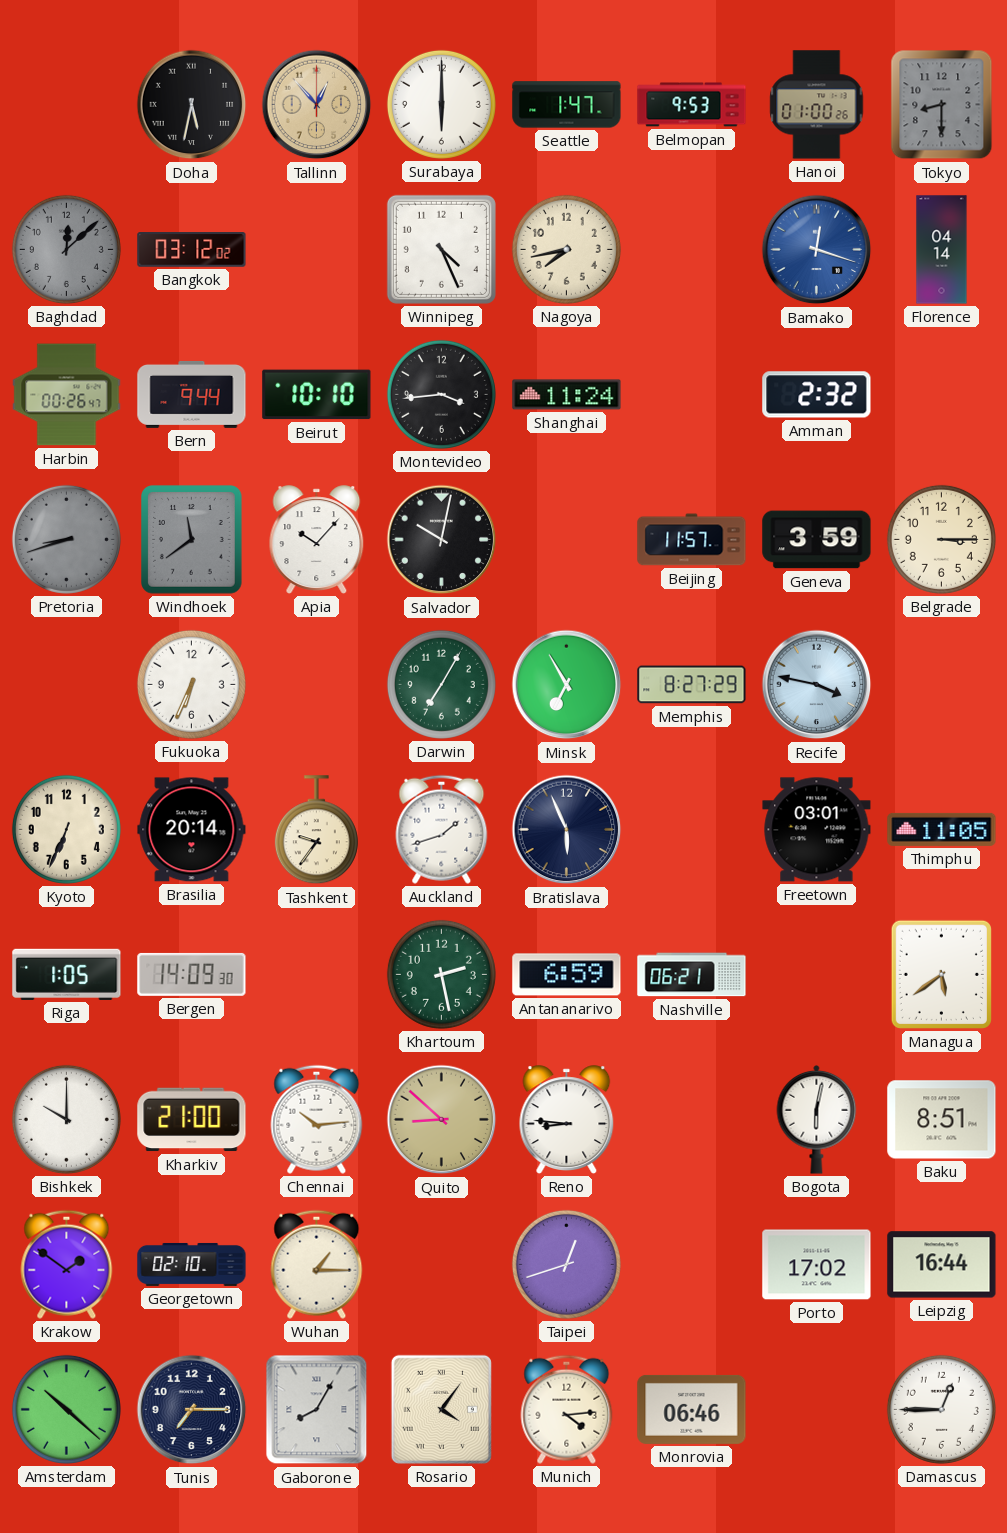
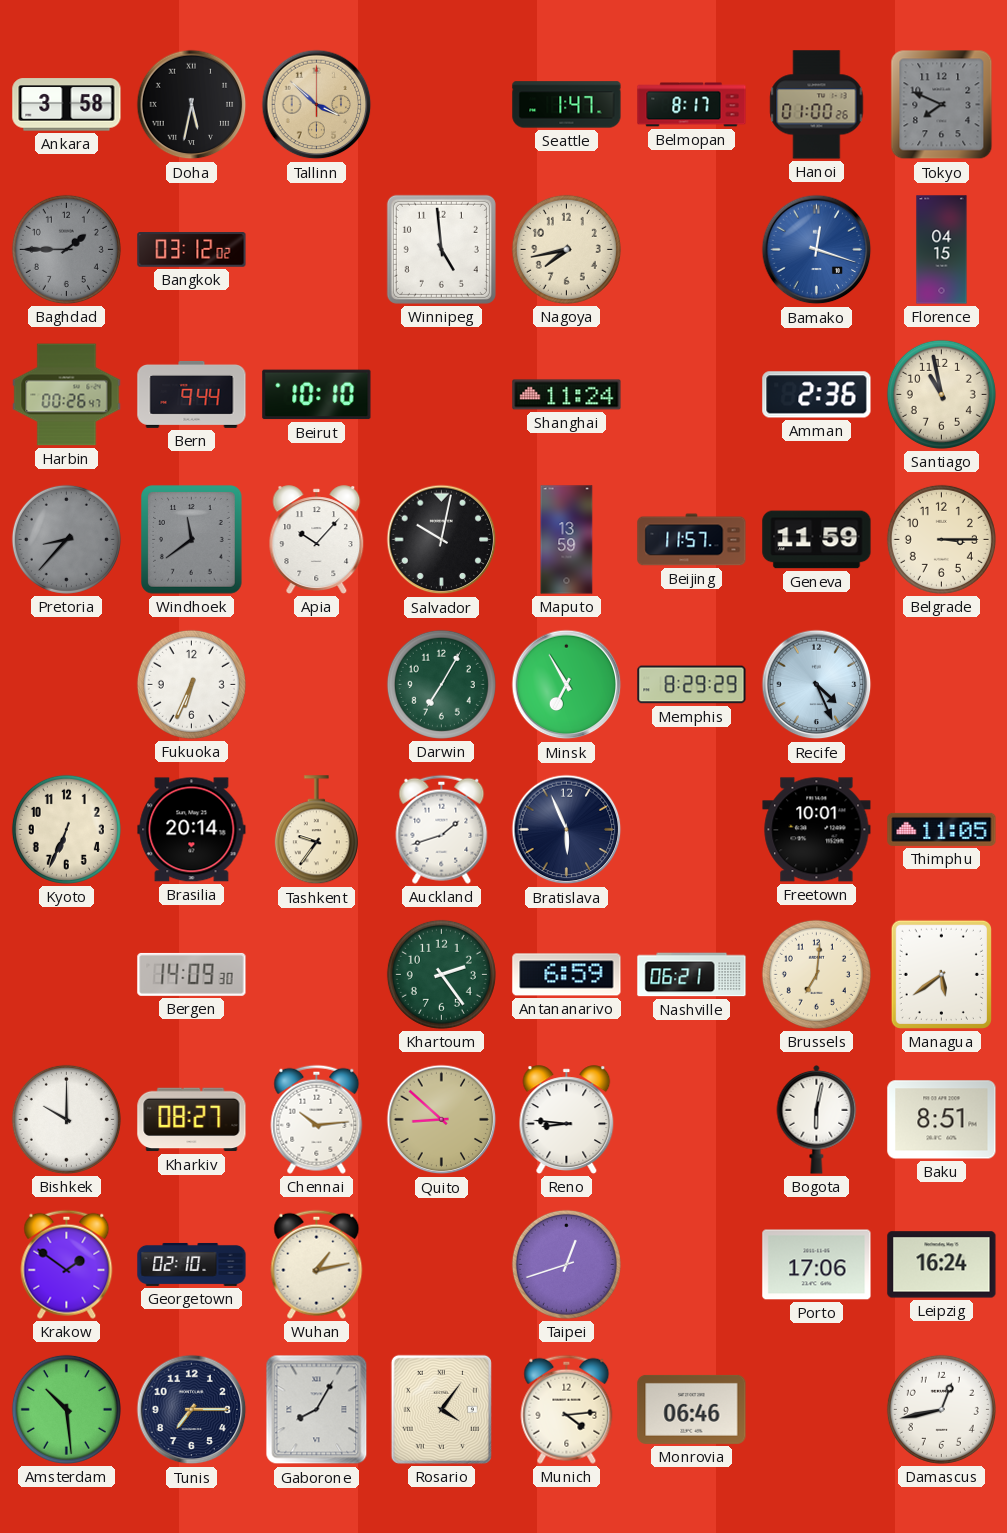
Ankara: none -> 3:58 (67, 105)
Tallinn: 12:53 -> 3:52 (317, 105)
Surabaya: 6:00 -> none (441, 104)
Belmopan: 9:53 -> 8:17 (692, 105)
Tokyo: 8:30 -> 7:49 (942, 105)
Baghdad: 12:08 -> 1:45 (66, 249)
Winnipeg: 4:26 -> 4:59 (441, 249)
Florence: 04:14 -> 04:15 (942, 250)
Montevideo: 3:44 -> none (441, 394)
Amman: 2:32 -> 2:36 (817, 395)
Santiago: none -> 10:58 (941, 394)
Pretoria: 8:42 -> 8:37 (66, 539)
Maputo: none -> 13:59 (567, 540)
Geneva: 3:59 -> 11:59 (817, 540)
Memphis: 8:27 -> 8:29 (692, 685)
Recife: 3:47 -> 4:26 (817, 685)
Freetown: 03:01 -> 10:01 (817, 830)
Riga: 1:05 -> none (67, 974)
Khartoum: 2:28 -> 2:24 (441, 974)
Brussels: none -> 7:01 (816, 974)
Kharkiv: 21:00 -> 08:27 (192, 1120)
Wuhan: 1:15 -> 1:13 (317, 1264)
Porto: 17:02 -> 17:06 (817, 1265)
Leipzig: 16:44 -> 16:24 (942, 1265)
Amsterdam: 10:22 -> 10:29 (66, 1409)
Damascus: 12:45 -> 12:43 (941, 1409)
